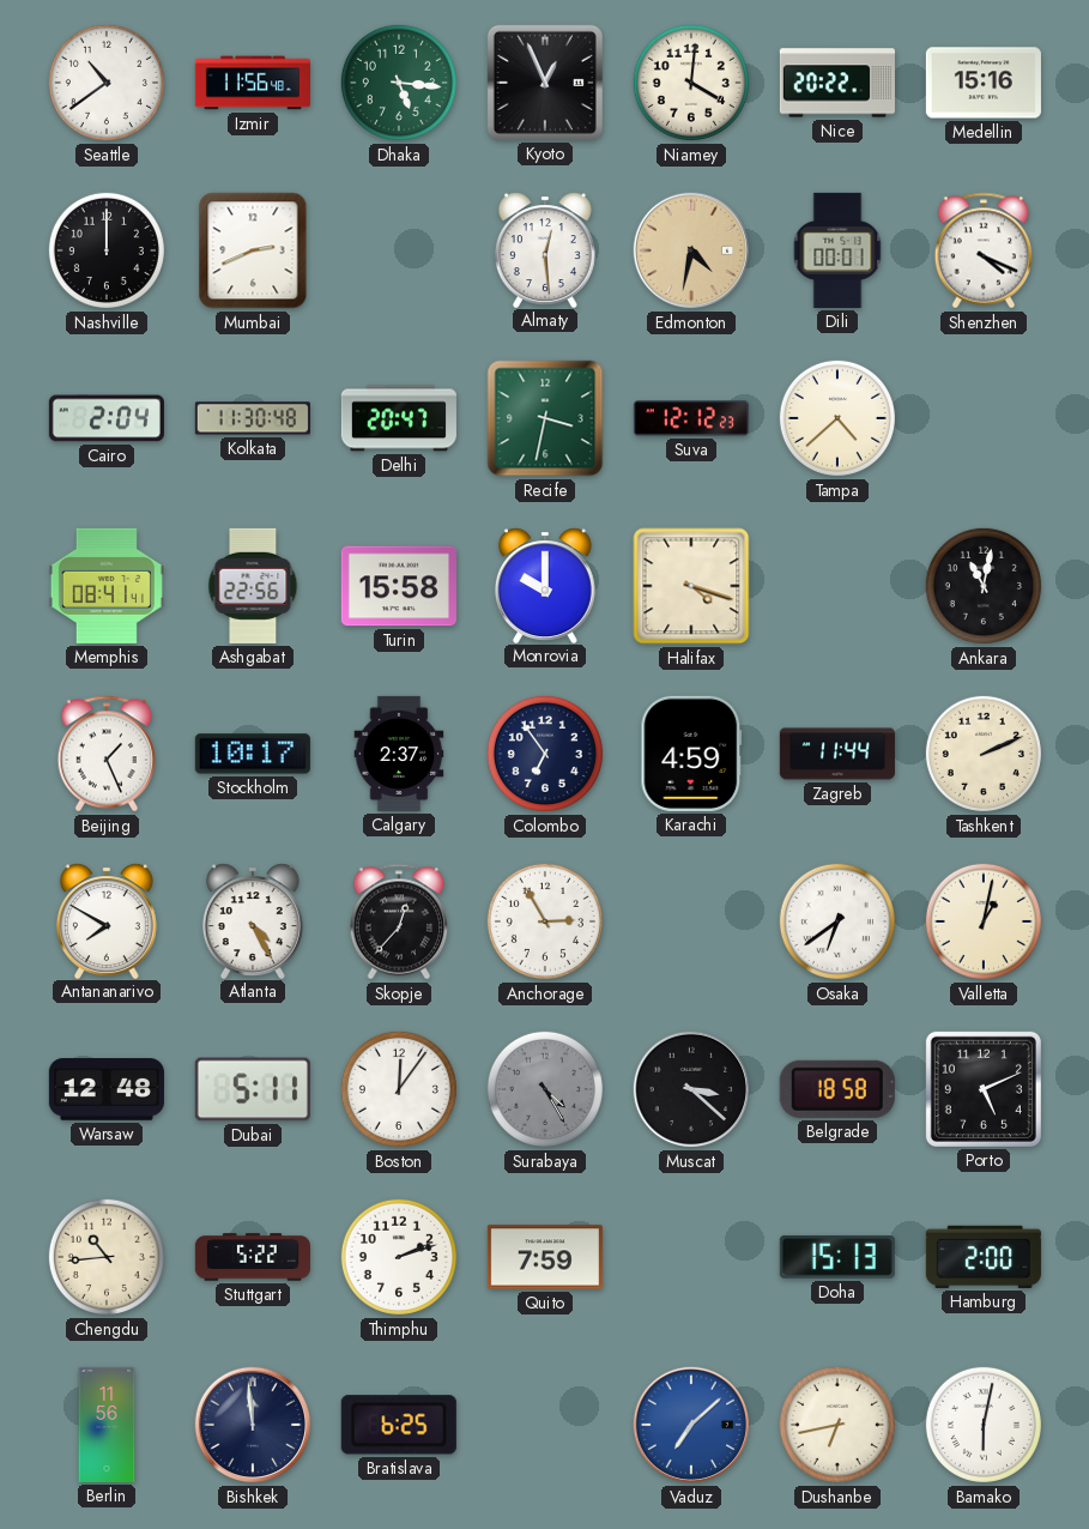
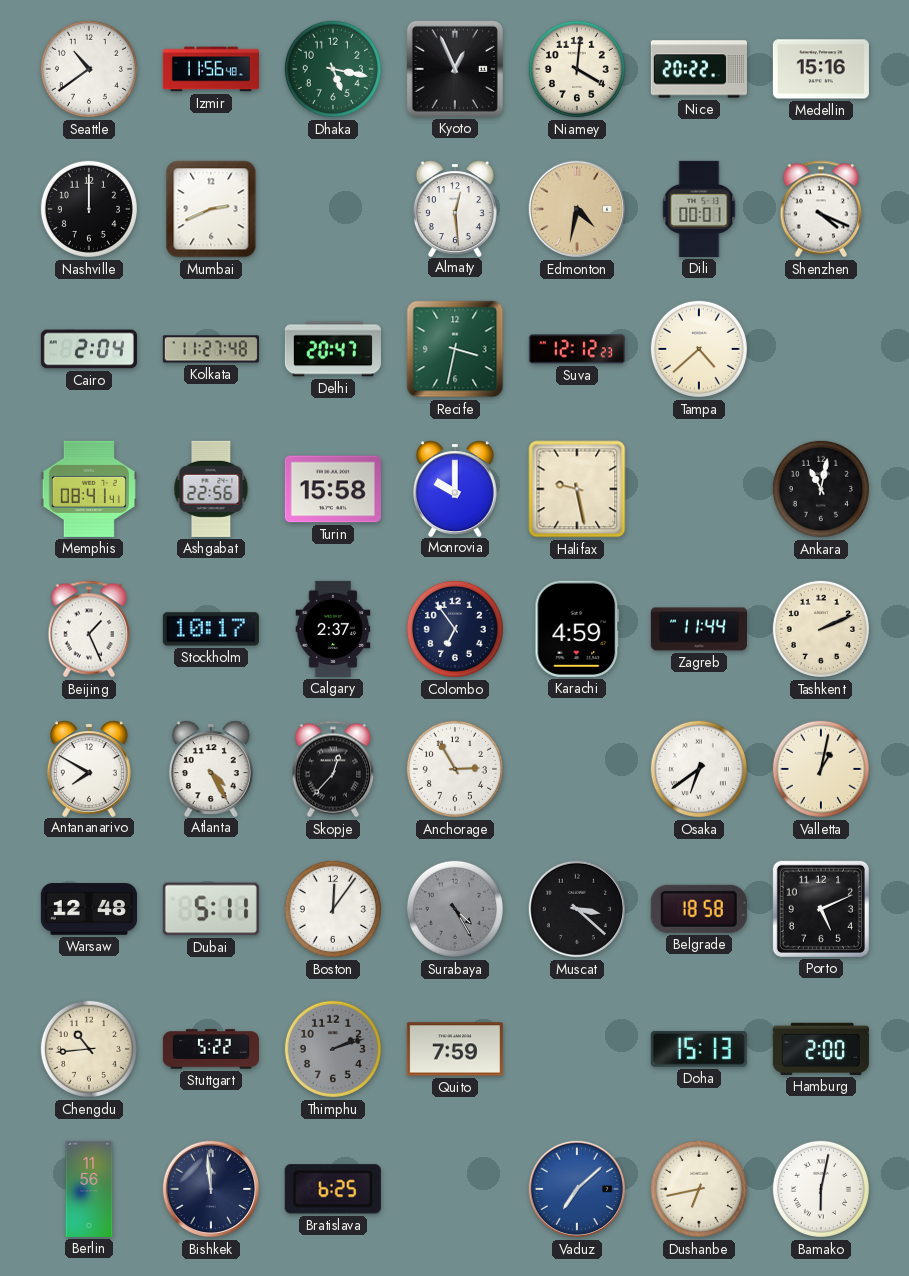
Dhaka: 5:16 -> 5:17 (333, 69)
Kolkata: 11:30 -> 11:27 (211, 349)
Halifax: 4:18 -> 9:28 (577, 489)
Thimphu dial: white -> grey (333, 1049)
